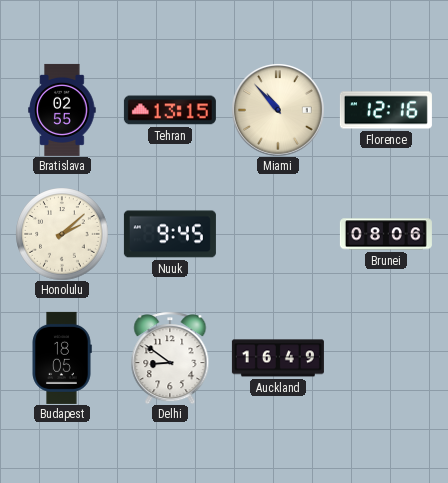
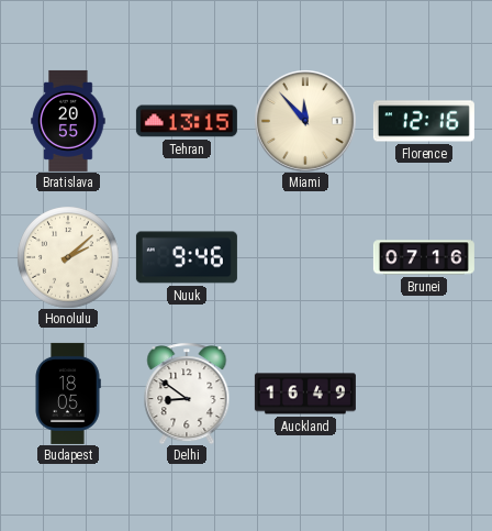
Bratislava: 02:55 -> 20:55 (68, 121)
Miami: 10:53 -> 11:53 (305, 121)
Nuuk: 9:45 -> 9:46 (187, 257)
Brunei: 08:06 -> 07:16 (424, 257)
